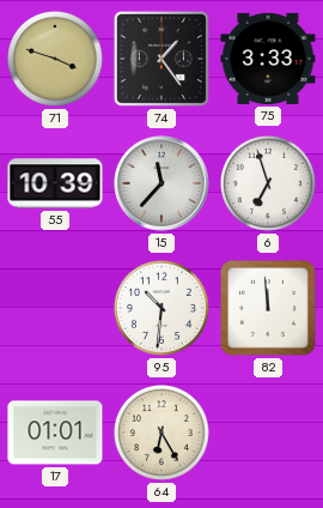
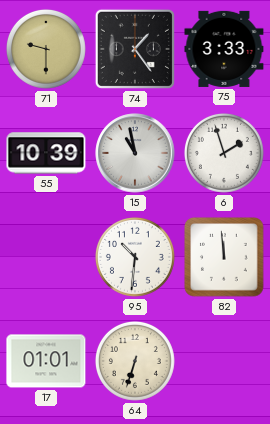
71: 3:48 -> 9:30 (46, 49)
15: 11:37 -> 10:58 (135, 153)
6: 6:57 -> 1:57 (224, 153)
64: 6:25 -> 6:33 (135, 361)
